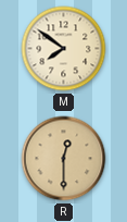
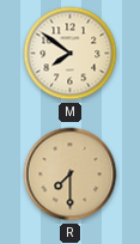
R: 12:30 -> 7:30 (71, 175)
